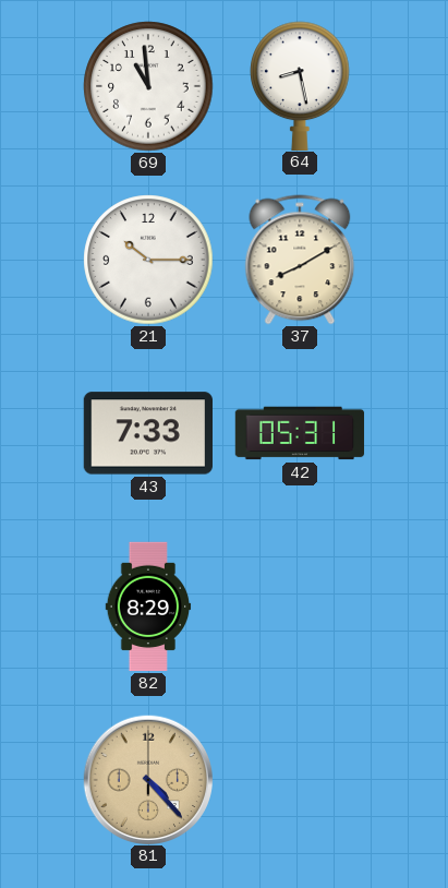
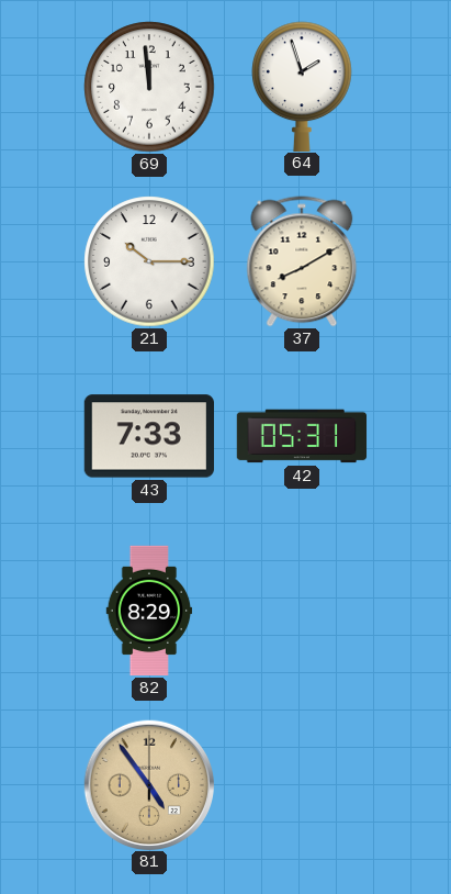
69: 10:59 -> 11:59 (149, 87)
64: 8:28 -> 1:57 (302, 86)
81: 4:23 -> 4:54 (148, 784)
